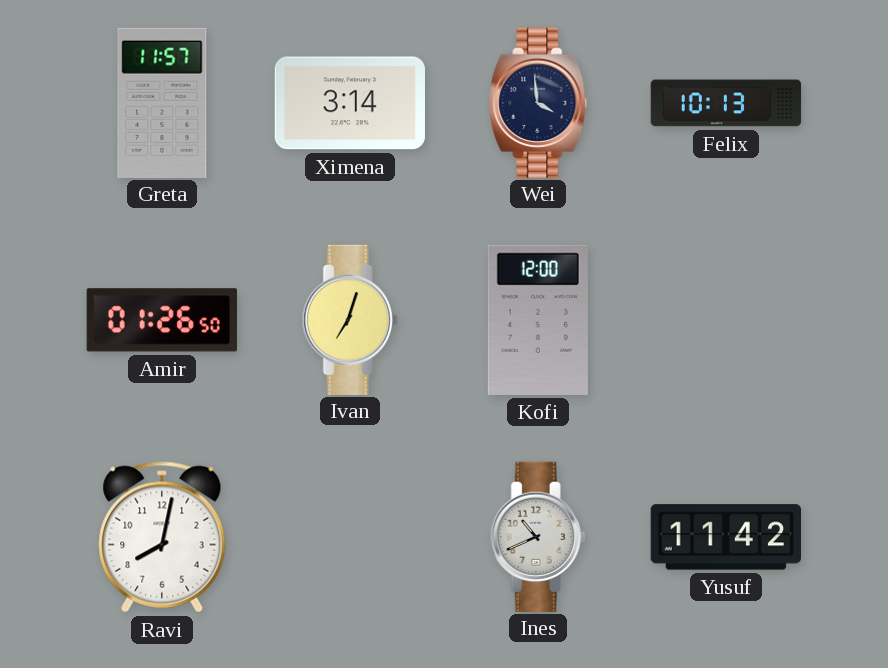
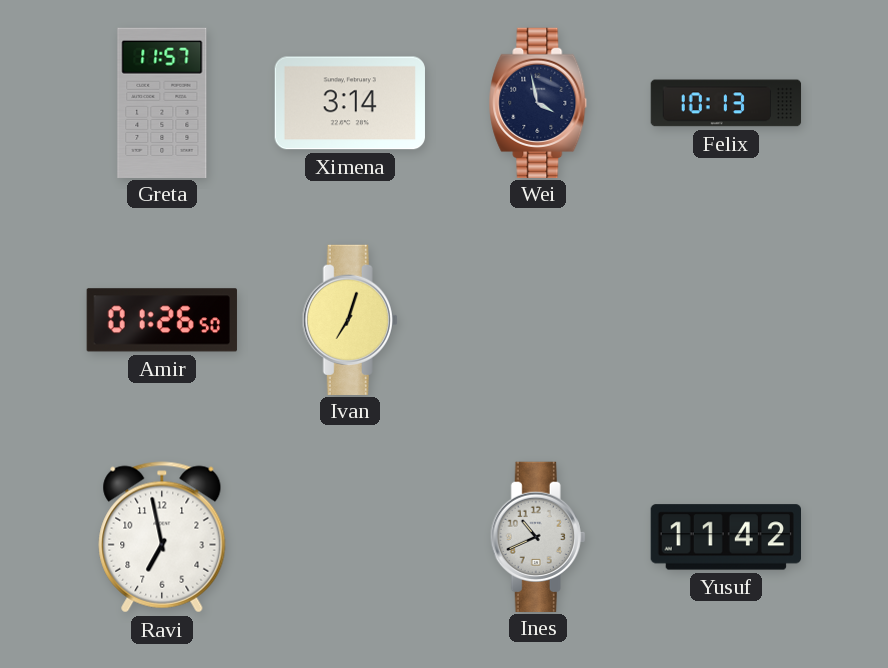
Wei: 3:59 -> 3:58 (538, 102)
Kofi: 12:00 -> none (538, 320)
Ravi: 8:02 -> 6:58 (162, 537)
